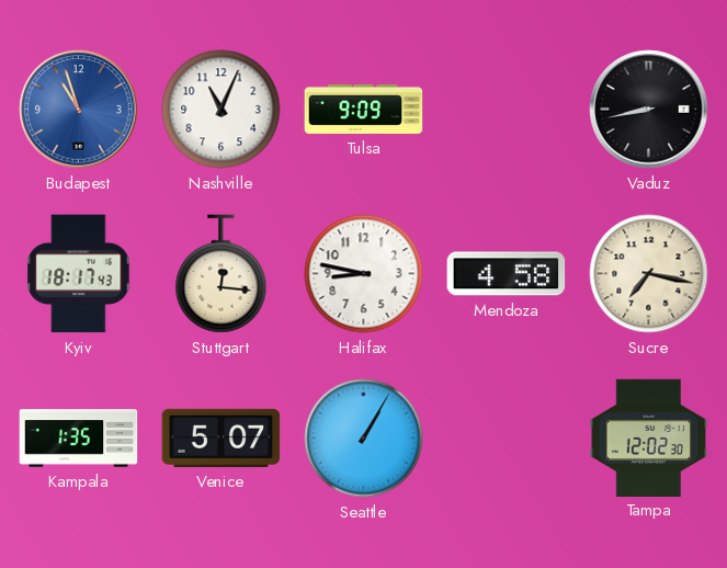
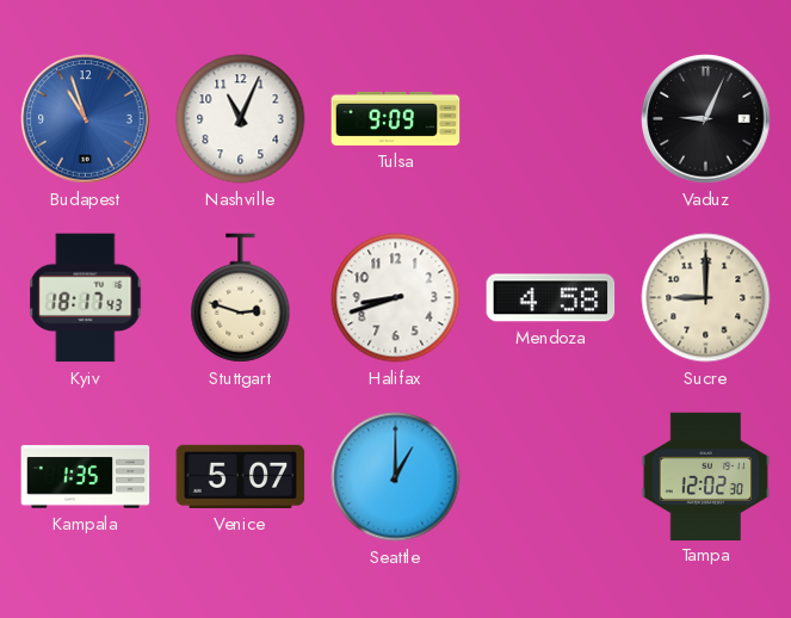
Vaduz: 8:43 -> 9:04 (706, 119)
Stuttgart: 12:16 -> 2:48 (241, 298)
Halifax: 8:47 -> 8:42 (396, 298)
Sucre: 7:17 -> 9:00 (706, 298)
Seattle: 1:05 -> 1:00 (396, 477)
